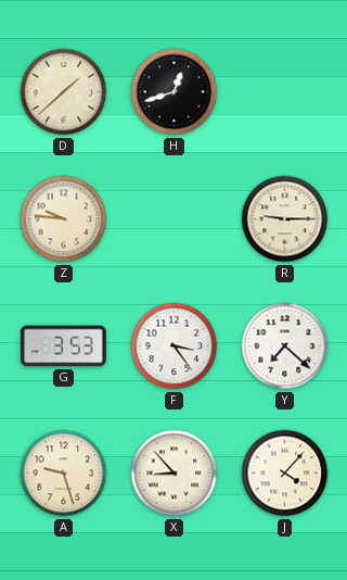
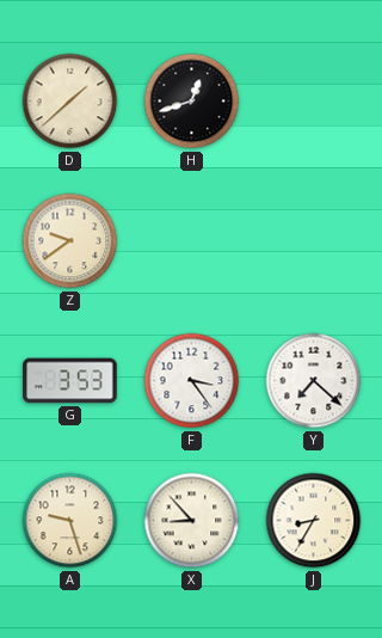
Z: 9:46 -> 9:39 (70, 241)
R: 9:15 -> none (285, 219)
J: 4:07 -> 8:35 (314, 521)
